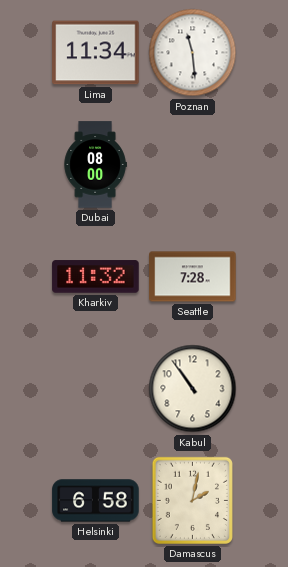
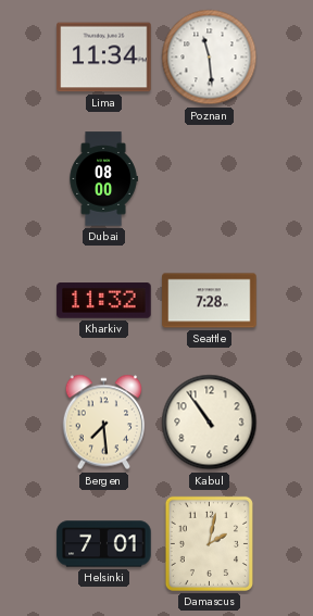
Bergen: none -> 7:29 (104, 423)
Helsinki: 6:58 -> 7:01 (104, 544)
